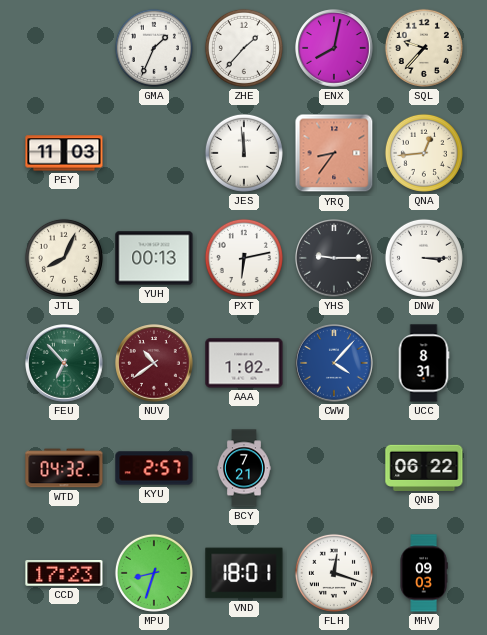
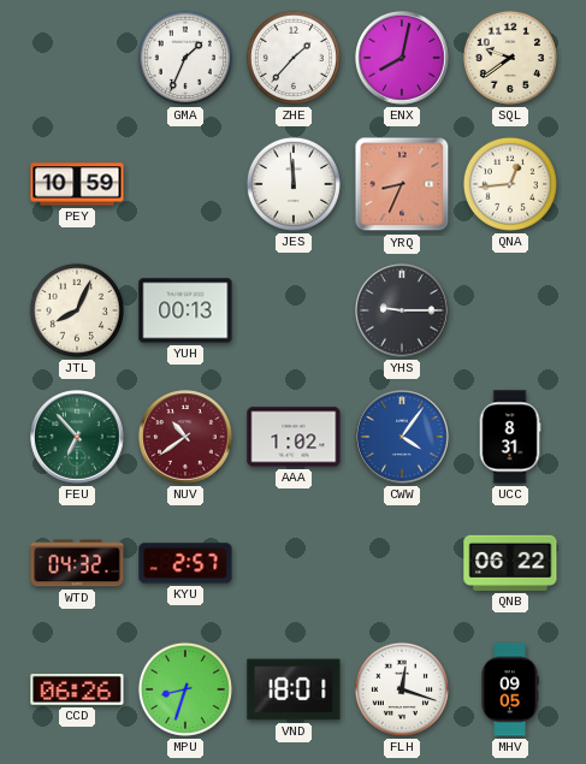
SQL: 9:37 -> 9:39 (510, 58)
PEY: 11:03 -> 10:59 (77, 184)
YRQ: 8:36 -> 8:34 (402, 184)
PXT: 6:13 -> none (244, 258)
DNW: 3:15 -> none (424, 258)
CWW: 4:07 -> 4:06 (402, 437)
BCY: 7:21 -> none (245, 468)
CCD: 17:23 -> 06:26 (77, 691)
MHV: 09:03 -> 09:05 (510, 689)
